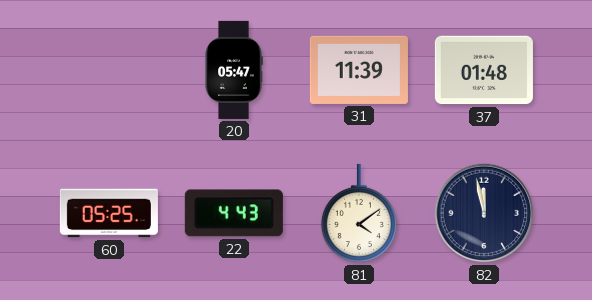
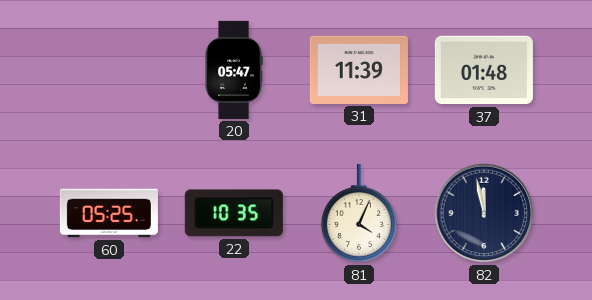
22: 4:43 -> 10:35 (234, 213)
81: 4:09 -> 4:04 (359, 213)
